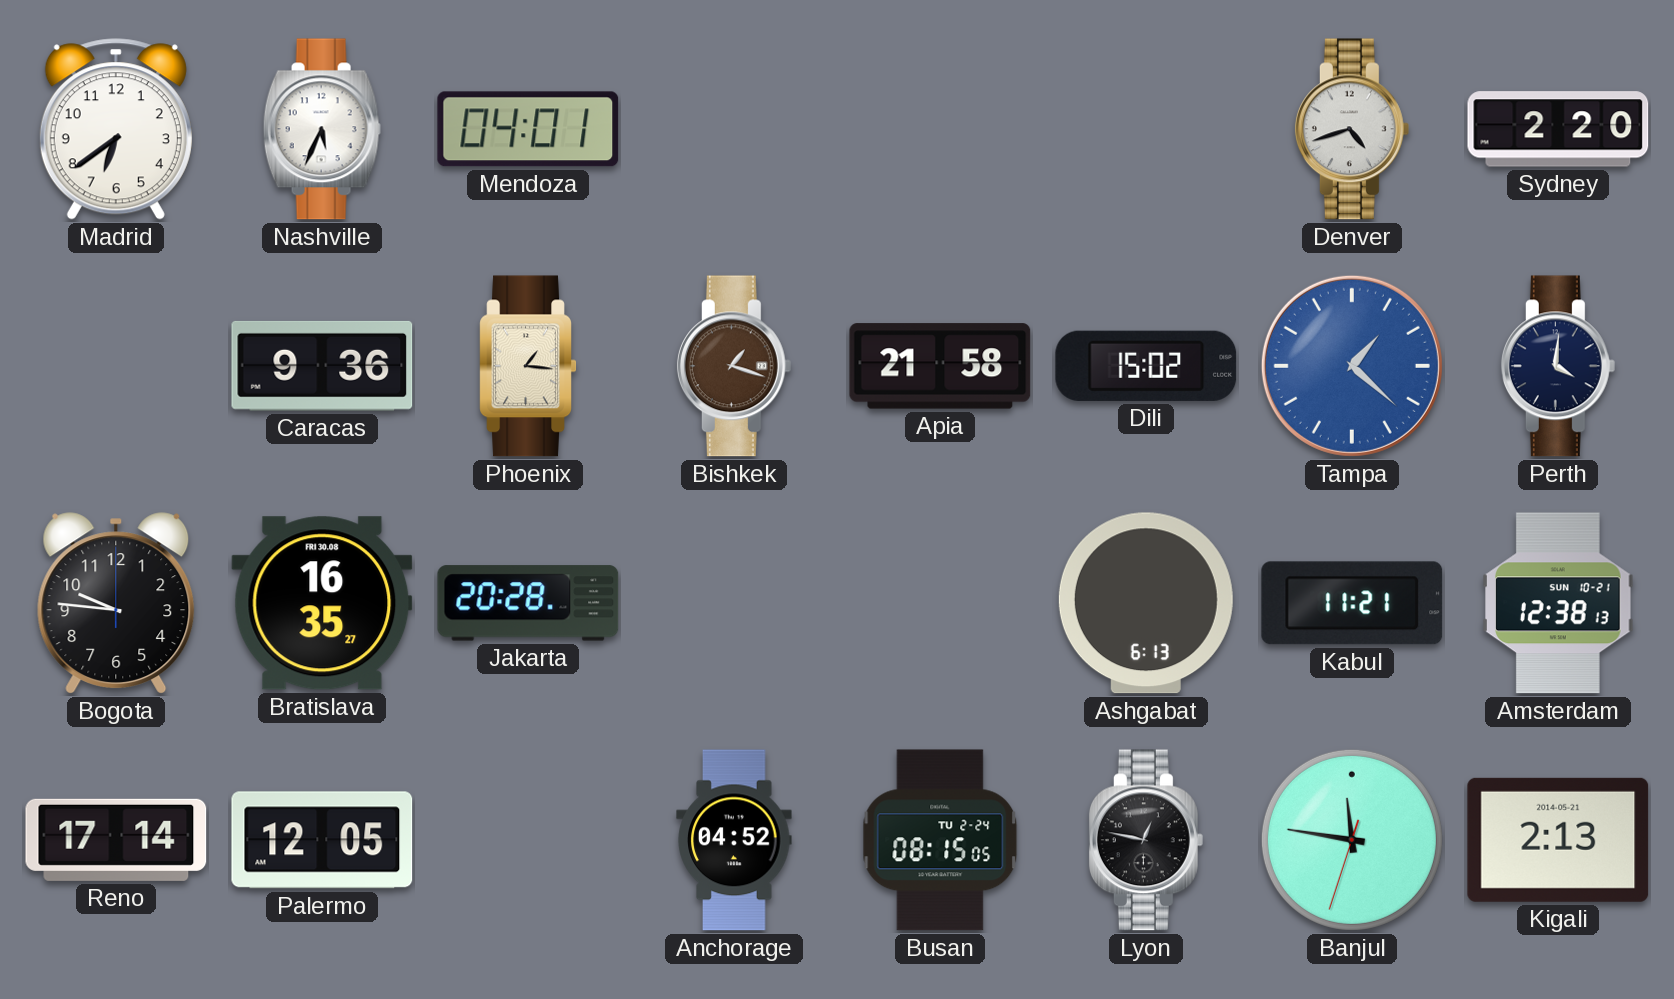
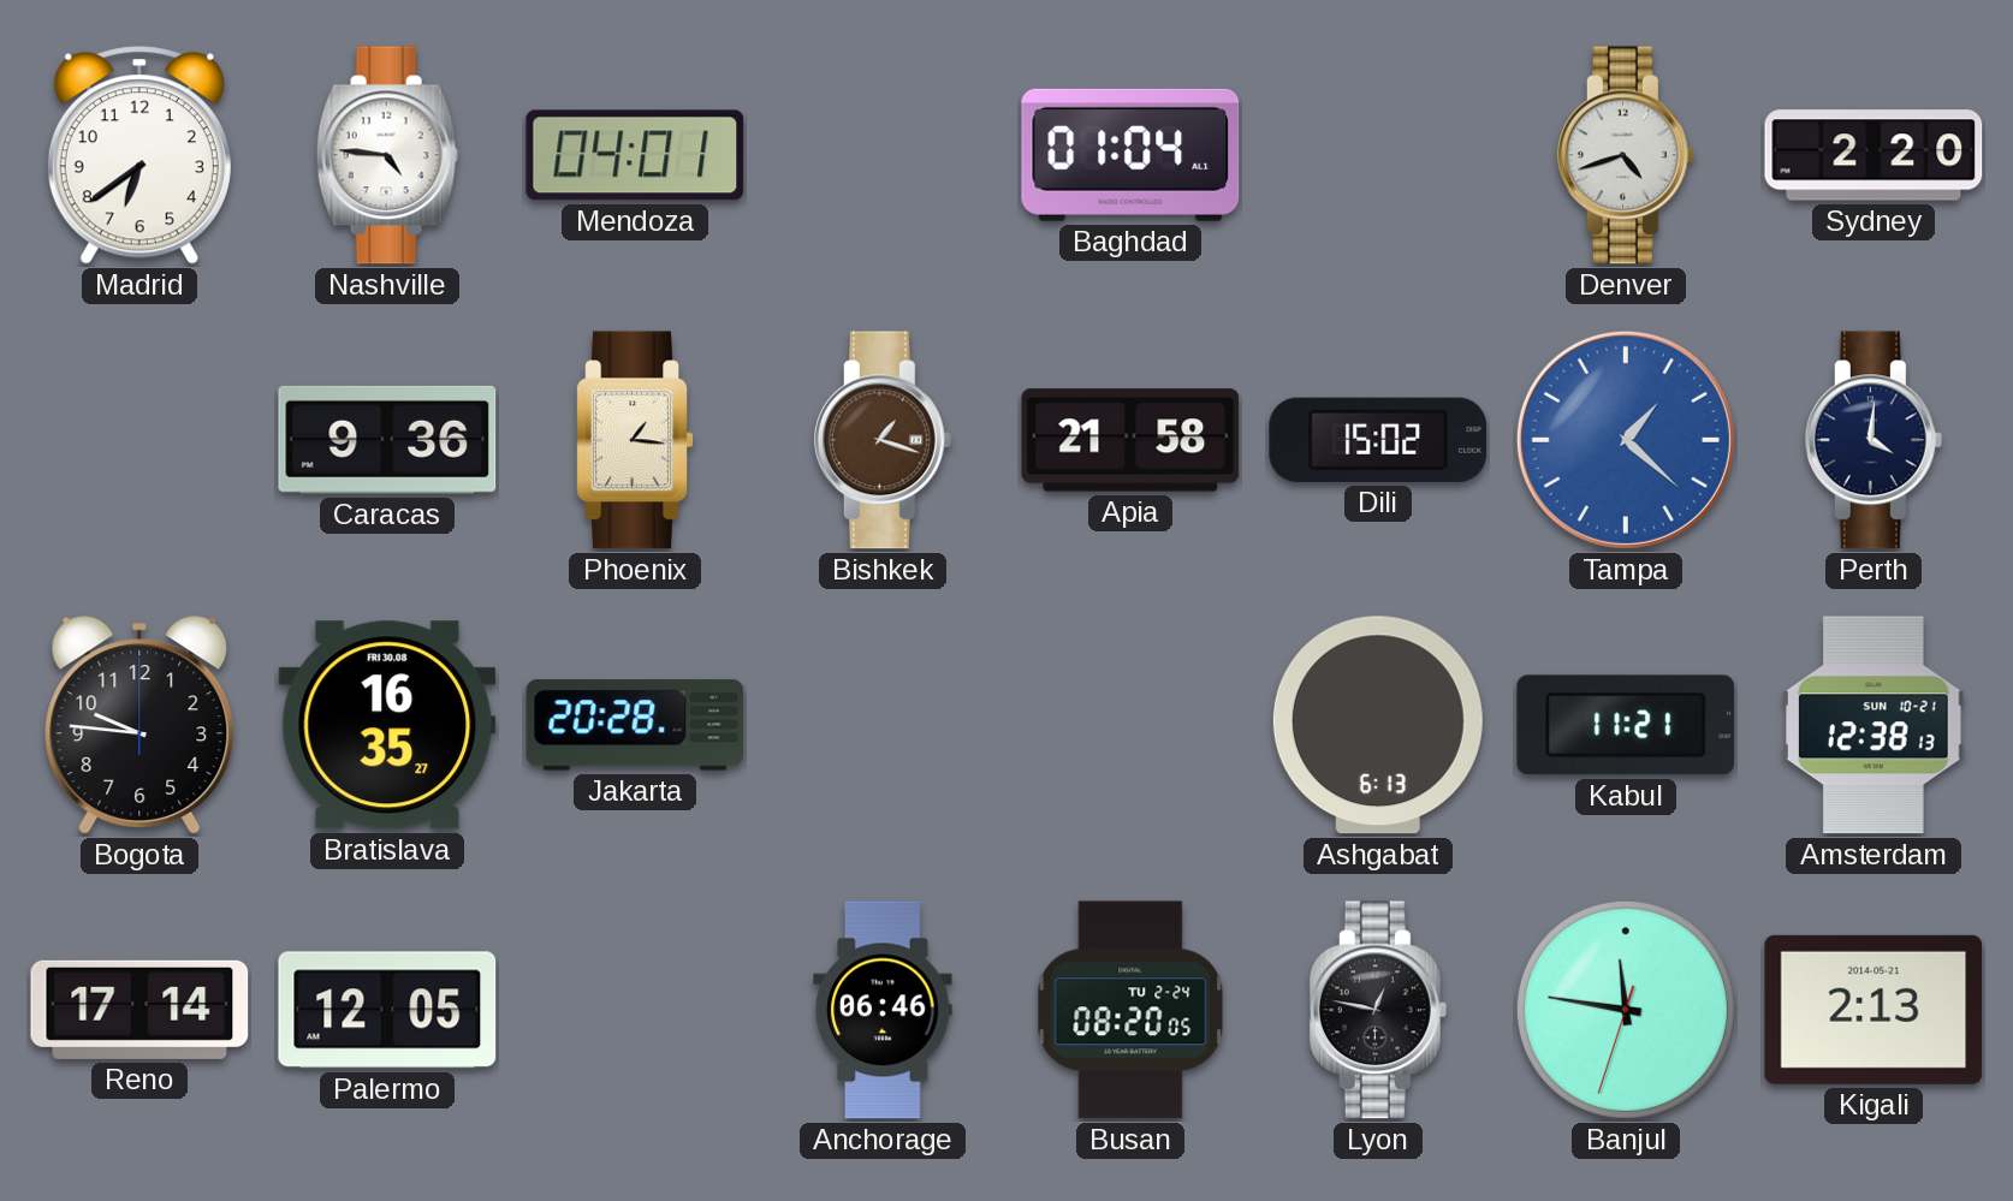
Nashville: 5:34 -> 4:46 (387, 155)
Baghdad: none -> 01:04 (1130, 155)
Anchorage: 04:52 -> 06:46 (883, 1010)
Busan: 08:15 -> 08:20 (1130, 1010)
